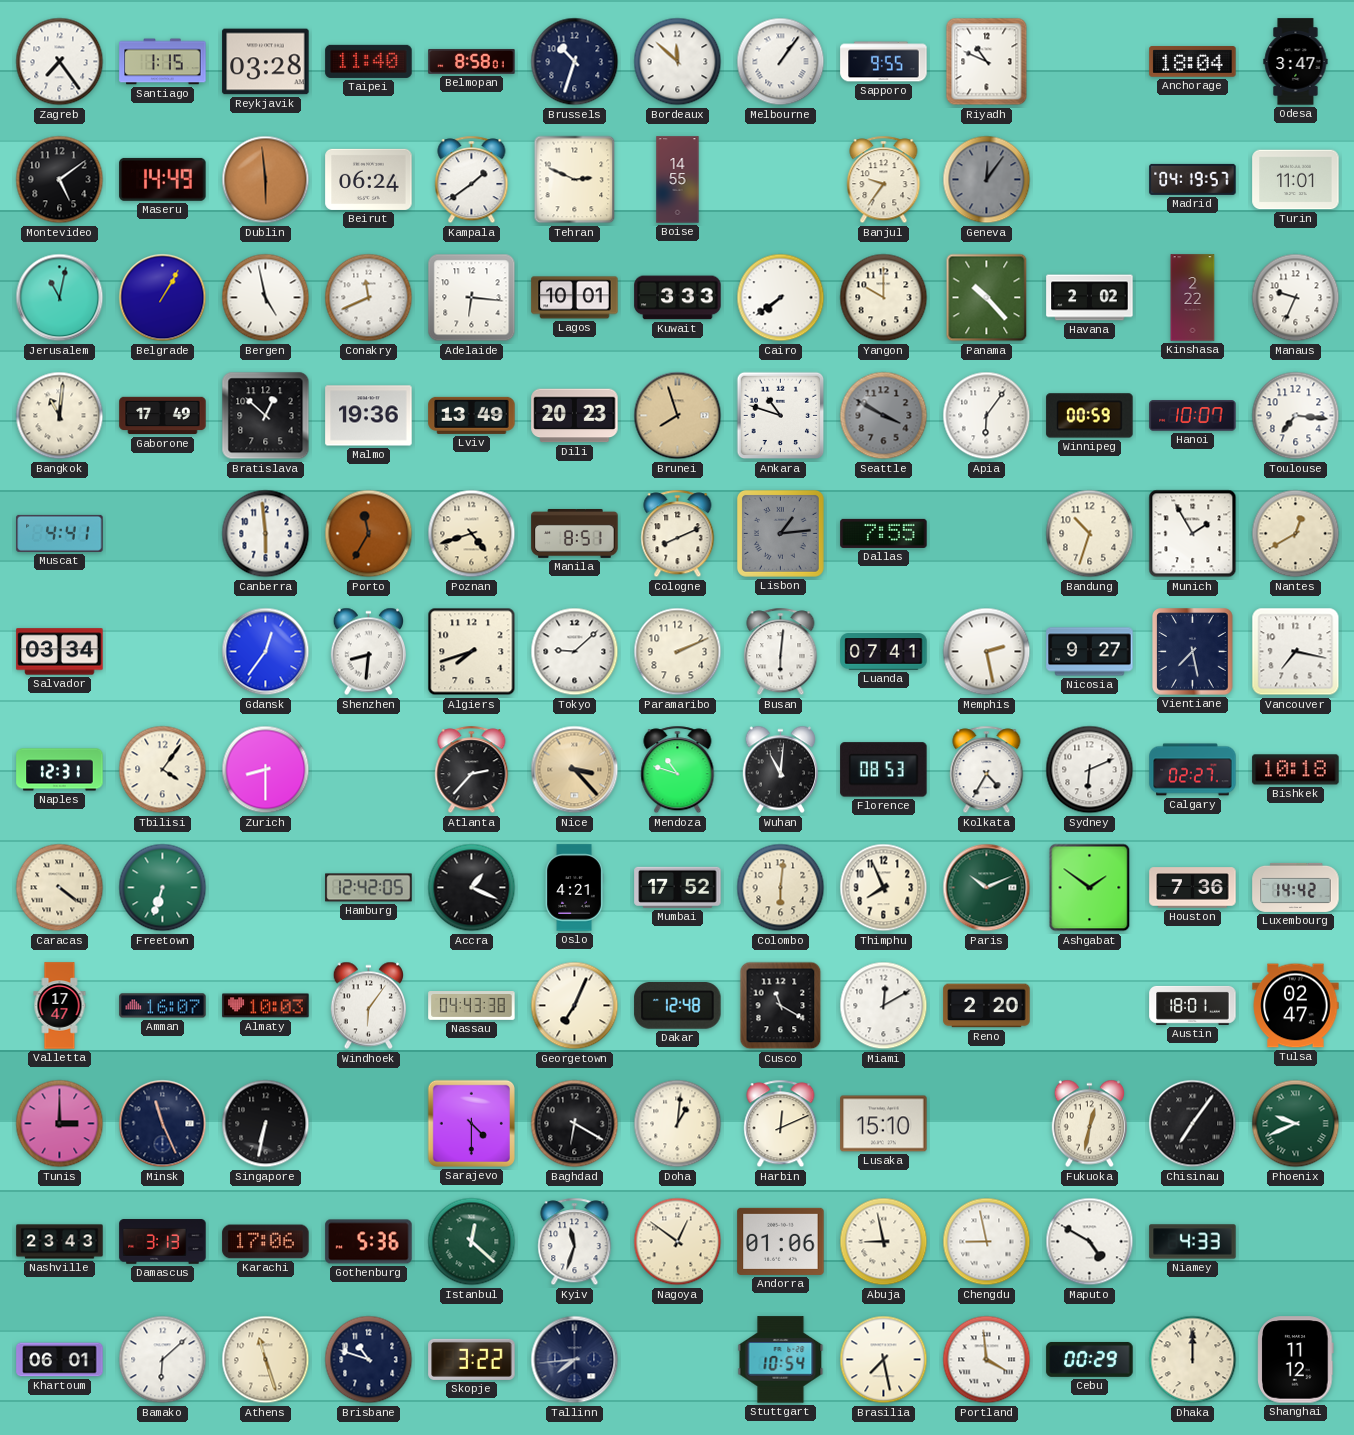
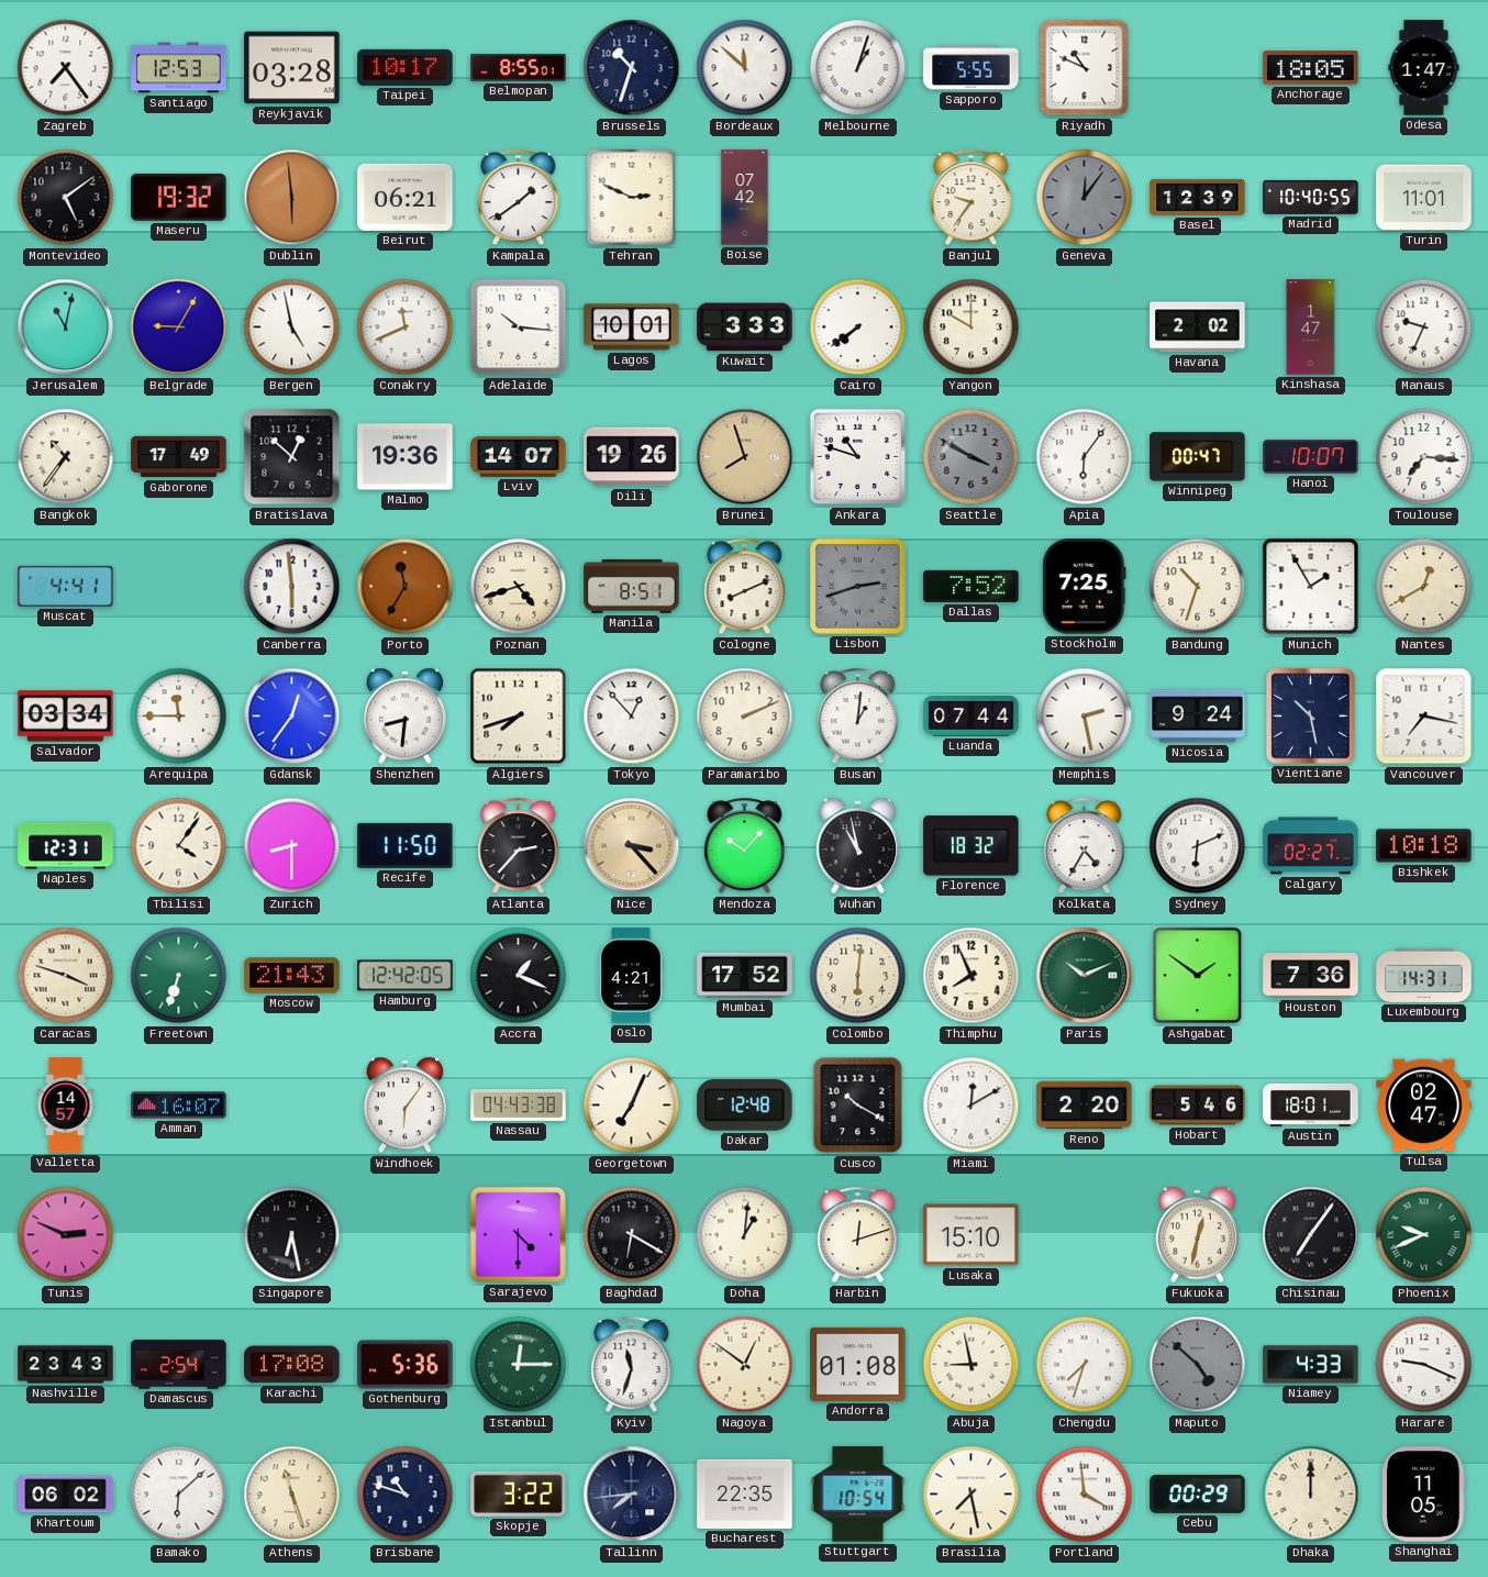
Santiago: 1:15 -> 12:53 (179, 68)
Taipei: 11:40 -> 10:17 (406, 67)
Belmopan: 8:58 -> 8:55 (519, 67)
Melbourne: 1:06 -> 1:03 (858, 68)
Sapporo: 9:55 -> 5:55 (971, 68)
Anchorage: 18:04 -> 18:05 (1311, 68)
Odesa: 3:47 -> 1:47 (1424, 68)
Maseru: 14:49 -> 19:32 (179, 197)
Beirut: 06:24 -> 06:21 (406, 197)
Boise: 14:55 -> 07:42 (745, 198)
Basel: none -> 12:39 (1198, 197)
Madrid: 04:19 -> 10:40 (1311, 197)
Belgrade: 1:05 -> 9:05 (179, 327)
Adelaide: 6:16 -> 10:16 (519, 327)
Panama: 10:23 -> none (987, 298)
Kinshasa: 2:22 -> 1:47 (1311, 327)
Bangkok: 11:01 -> 10:36 (66, 457)
Lviv: 13:49 -> 14:07 (519, 456)
Dili: 20:23 -> 19:26 (632, 457)
Winnipeg: 00:59 -> 00:47 (1198, 457)
Lisbon: 1:14 -> 2:42 (857, 586)
Dallas: 7:55 -> 7:52 (971, 586)
Stockholm: none -> 7:25 (1085, 587)
Arequipa: none -> 11:45 (179, 717)
Tokyo: 9:08 -> 12:53 (632, 717)
Busan: 6:01 -> 1:01 (858, 717)
Luanda: 07:41 -> 07:44 (971, 717)
Nicosia: 9:27 -> 9:24 (1198, 717)
Vientiane: 7:28 -> 10:28 (1311, 717)
Recife: none -> 11:50 (406, 845)
Mendoza: 10:48 -> 10:07 (745, 846)
Wuhan: 11:01 -> 10:58 (857, 846)
Florence: 08:53 -> 18:32 (971, 846)
Caracas: 4:21 -> 3:48 (66, 976)
Moscow: none -> 21:43 (292, 976)
Luxembourg: 14:42 -> 14:31 (1424, 975)
Valletta: 17:47 -> 14:57 (66, 1106)
Almaty: 10:03 -> none (266, 1006)
Cusco: 11:20 -> 10:20 (858, 1106)
Hobart: none -> 5:46 (1198, 1106)
Tunis: 3:00 -> 2:49 (66, 1235)
Minsk: 11:26 -> none (163, 1124)
Singapore: 6:32 -> 6:28 (292, 1235)
Harbin: 12:11 -> 12:12 (858, 1235)
Damascus: 3:13 -> 2:54 (179, 1365)
Karachi: 17:06 -> 17:08 (292, 1365)
Istanbul: 12:22 -> 12:15 (519, 1365)
Andorra: 01:06 -> 01:08 (858, 1364)
Chengdu: 8:58 -> 7:33 (1085, 1365)
Maputo: 4:50 -> 4:52 (1198, 1365)
Maputo dial: white -> grey (1198, 1365)
Harare: none -> 9:19 (1424, 1365)
Khartoum: 06:01 -> 06:02 (66, 1495)
Bucharest: none -> 22:35 (745, 1493)
Shanghai: 11:12 -> 11:05 (1424, 1495)
